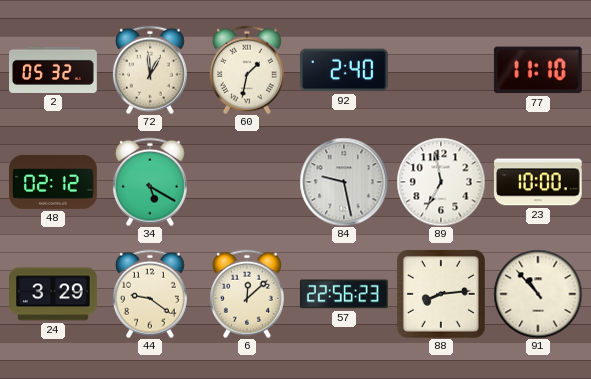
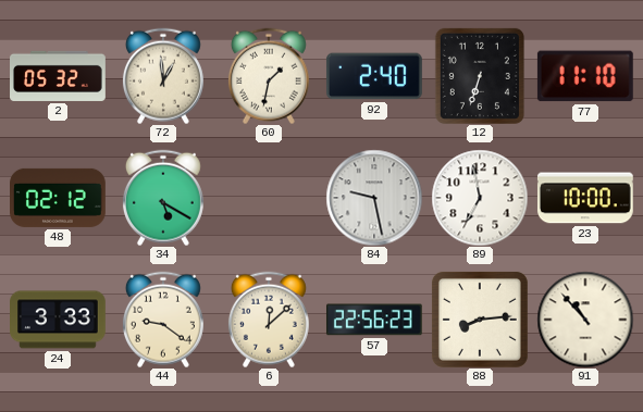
12: none -> 6:33 (480, 76)
24: 3:29 -> 3:33 (59, 320)
